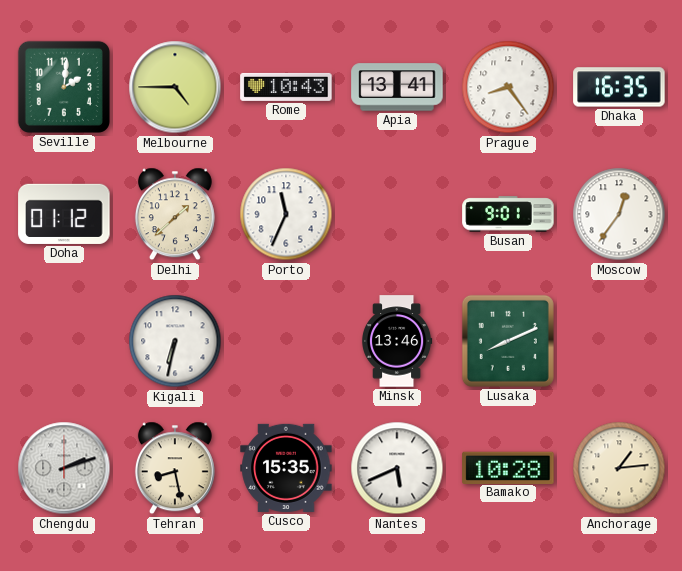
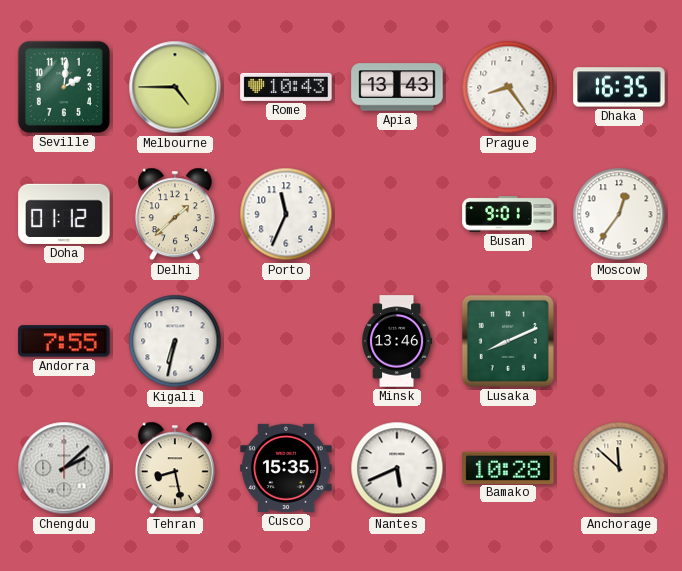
Apia: 13:41 -> 13:43 (397, 87)
Andorra: none -> 7:55 (64, 341)
Chengdu: 2:12 -> 2:08 (64, 468)
Anchorage: 1:14 -> 11:52 (619, 468)
